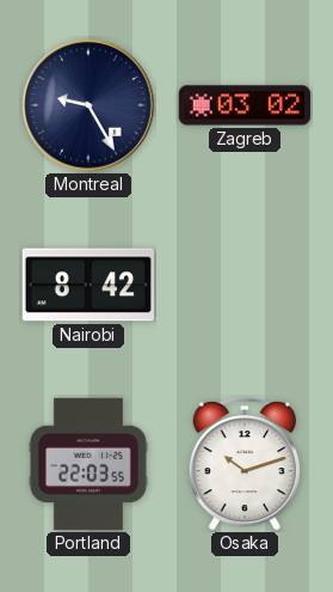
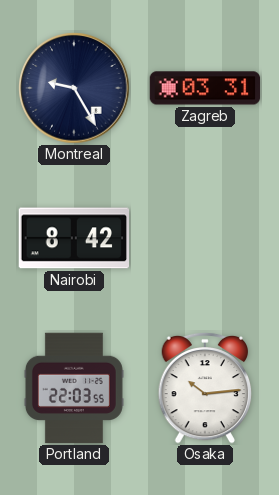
Zagreb: 03:02 -> 03:31 (205, 88)
Osaka: 10:12 -> 10:14 (205, 388)
